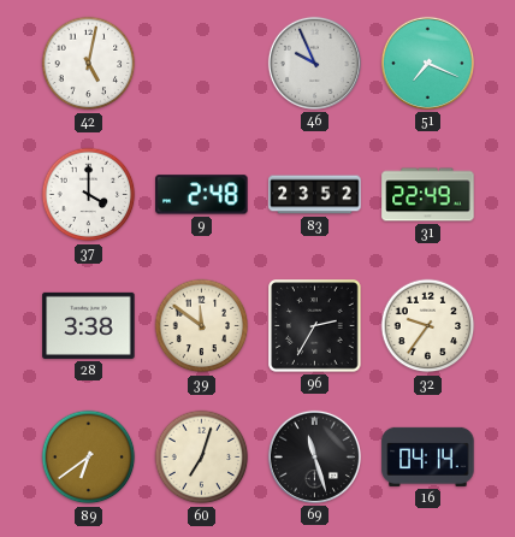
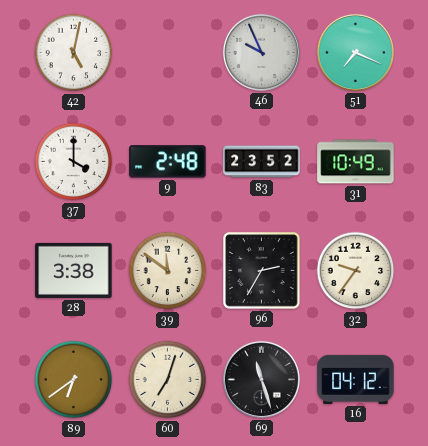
31: 22:49 -> 10:49 (356, 162)
16: 04:14 -> 04:12 (356, 379)
